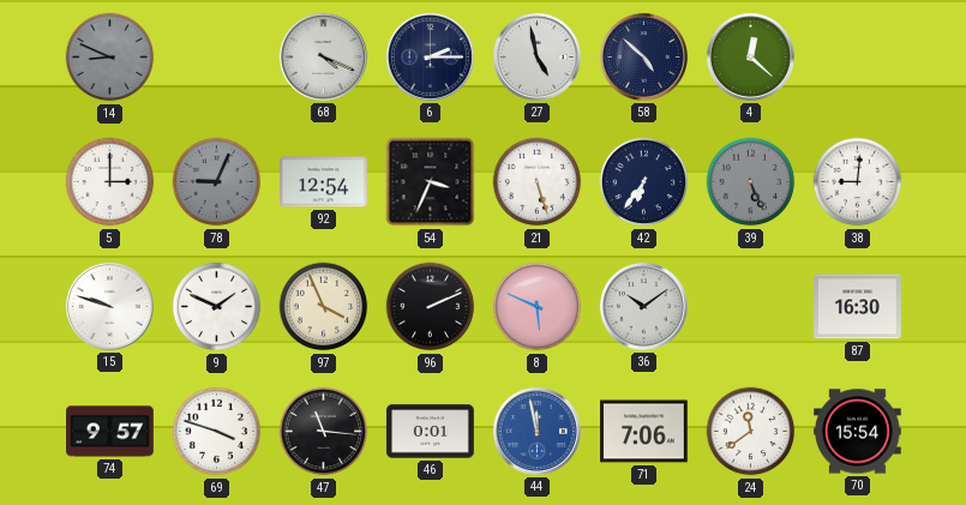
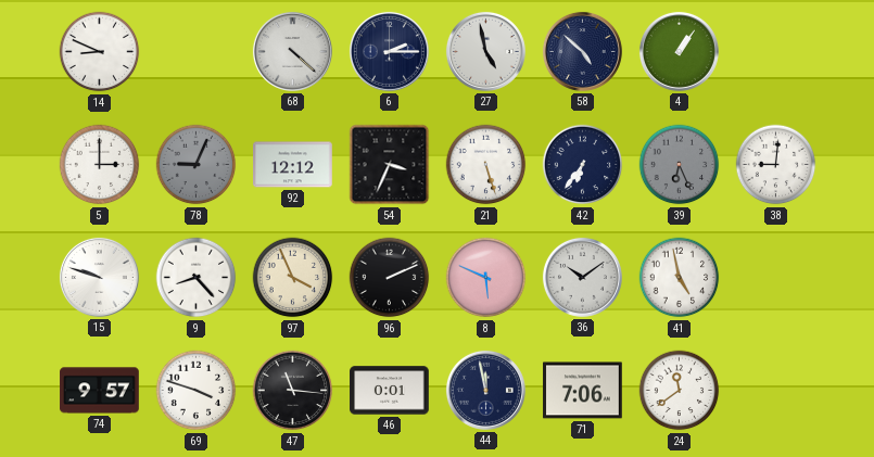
14 dial: grey -> white (100, 52)
68: 4:19 -> 4:22 (292, 51)
4: 12:22 -> 1:06 (679, 51)
92: 12:54 -> 12:12 (293, 165)
39: 5:26 -> 6:26 (680, 165)
9: 1:49 -> 8:23 (197, 278)
41: none -> 4:58 (680, 278)
87: 16:30 -> none (858, 307)
44 dial: blue -> navy (485, 390)
70: 15:54 -> none (858, 432)
